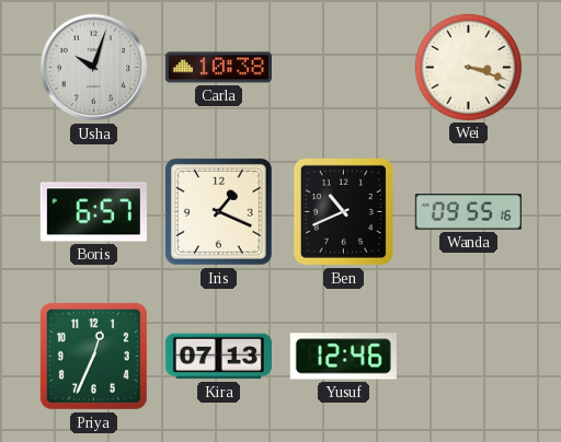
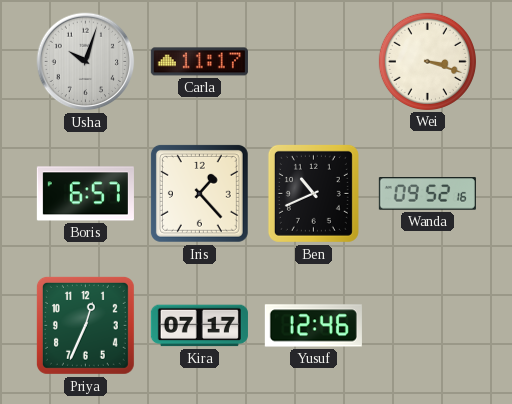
Carla: 10:38 -> 11:17 (199, 62)
Iris: 1:19 -> 1:23 (199, 193)
Wanda: 09:55 -> 09:52 (427, 194)
Kira: 07:13 -> 07:17 (199, 326)
